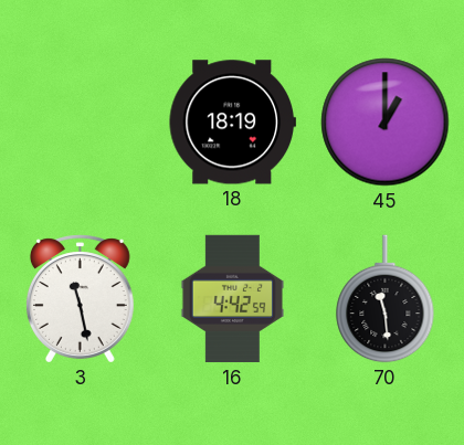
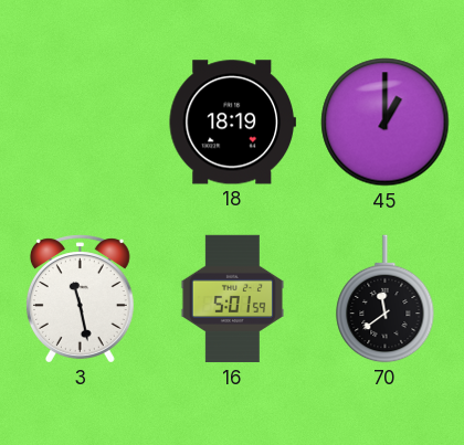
16: 4:42 -> 5:01 (232, 299)
70: 11:29 -> 11:39 (386, 299)
